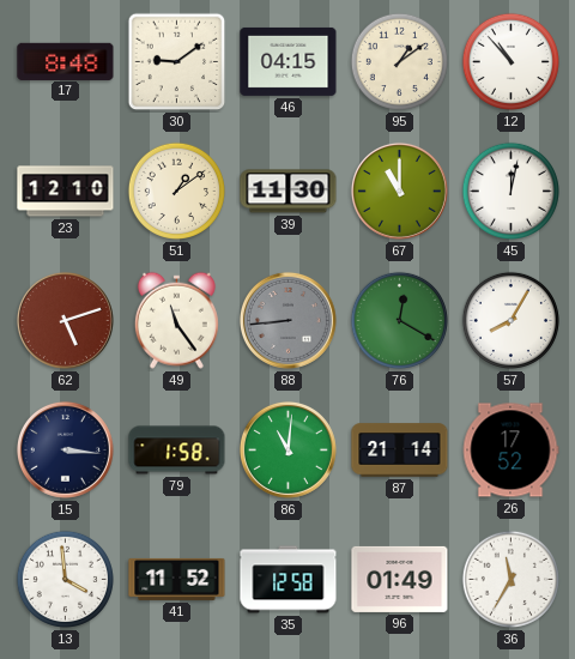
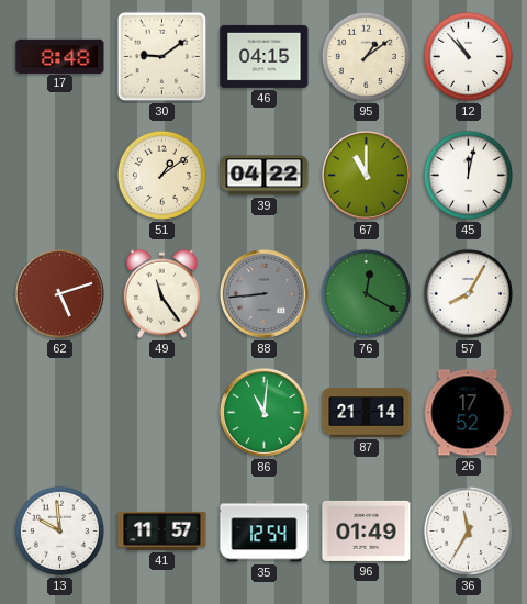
23: 12:10 -> none (66, 192)
39: 11:30 -> 04:22 (265, 176)
15: 3:16 -> none (65, 449)
79: 1:58 -> none (177, 451)
13: 3:59 -> 9:59 (59, 530)
41: 11:52 -> 11:57 (162, 530)
35: 12:58 -> 12:54 (265, 532)
